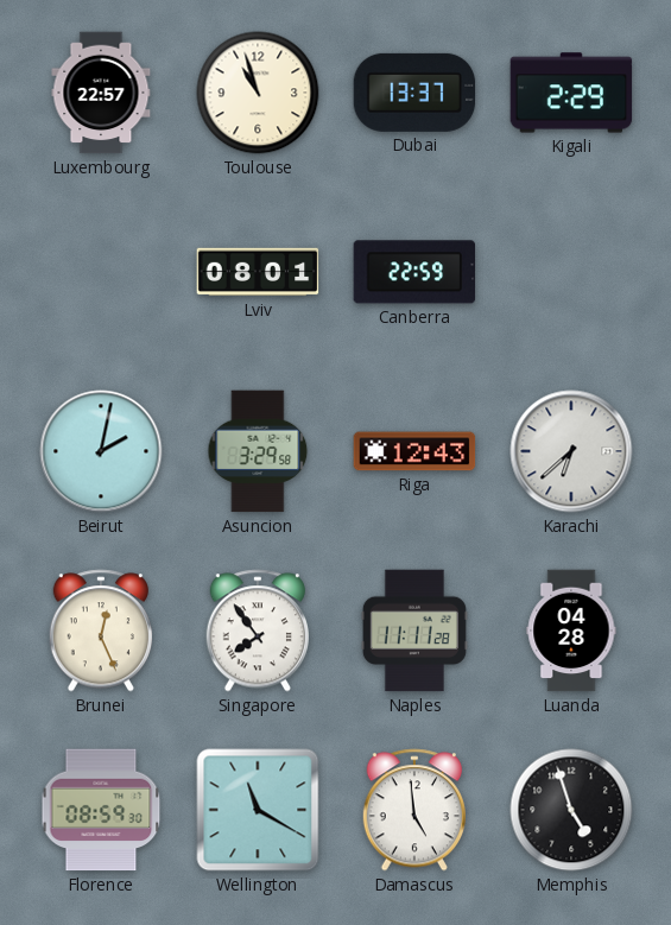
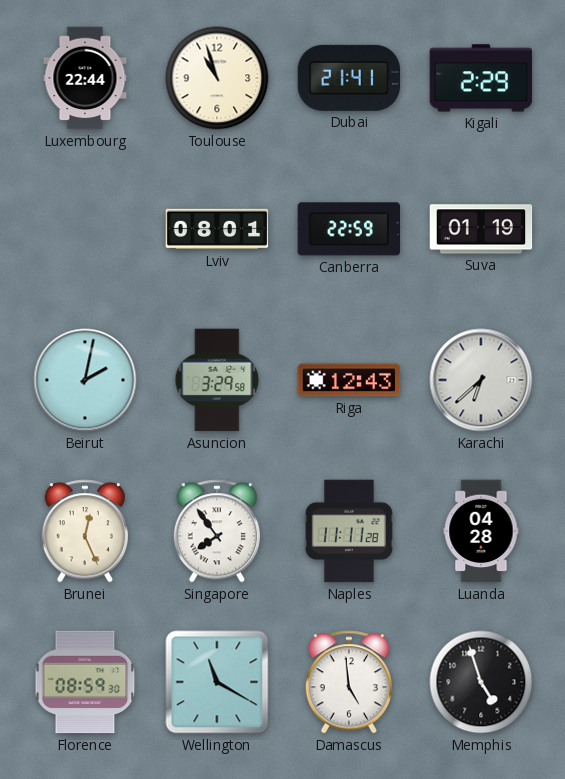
Luxembourg: 22:57 -> 22:44 (85, 78)
Dubai: 13:37 -> 21:41 (349, 78)
Suva: none -> 01:19 (481, 229)
